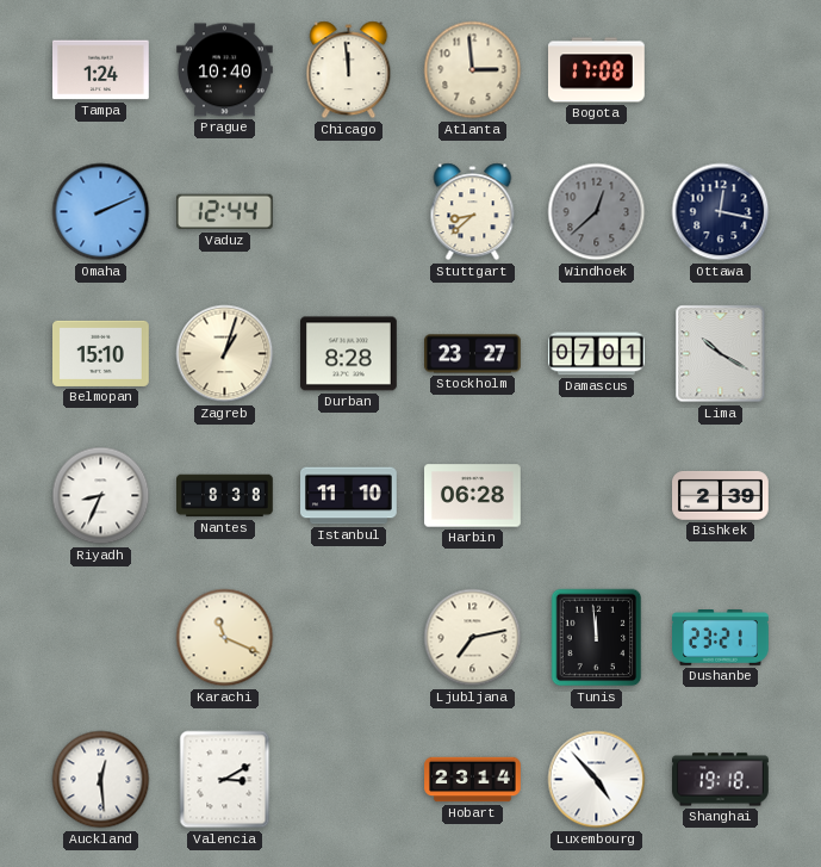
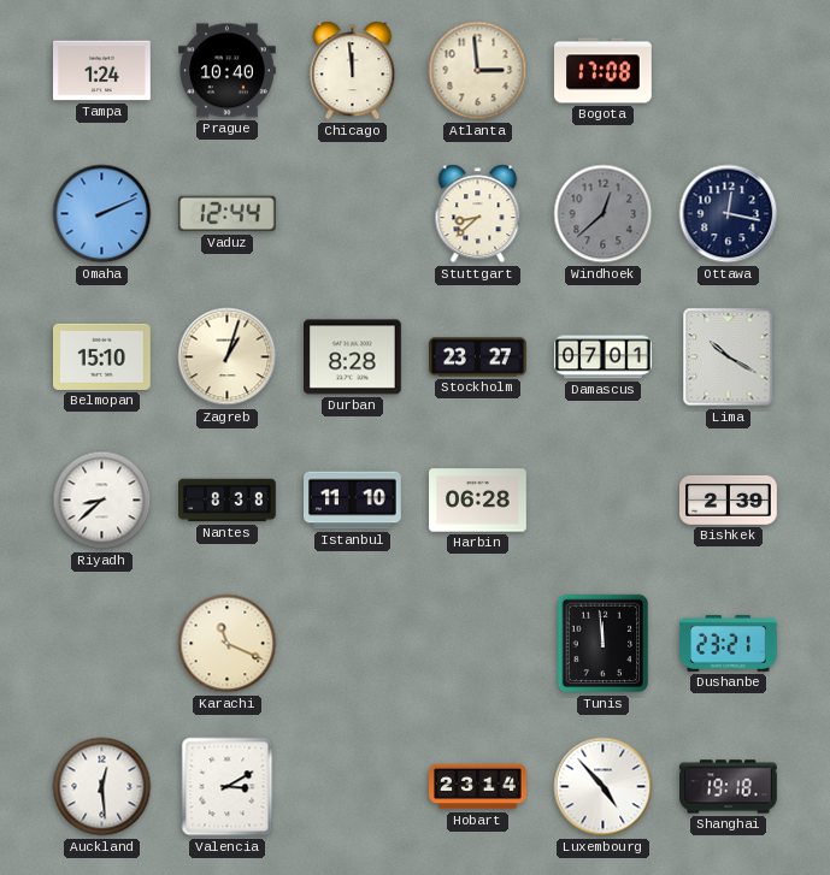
Riyadh: 8:34 -> 8:38 (102, 501)
Ljubljana: 7:13 -> none (473, 638)
